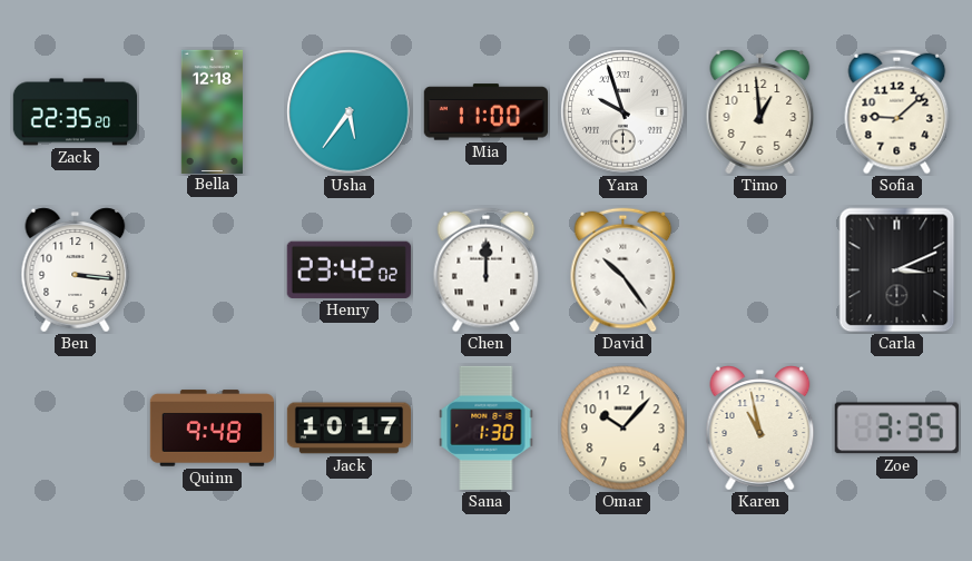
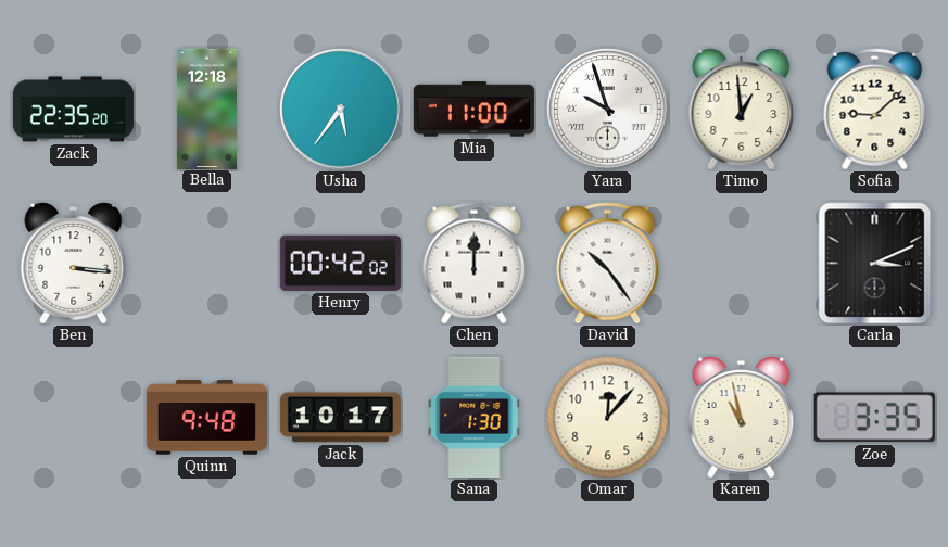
Henry: 23:42 -> 00:42 (340, 263)
Omar: 10:07 -> 12:07 (608, 418)
